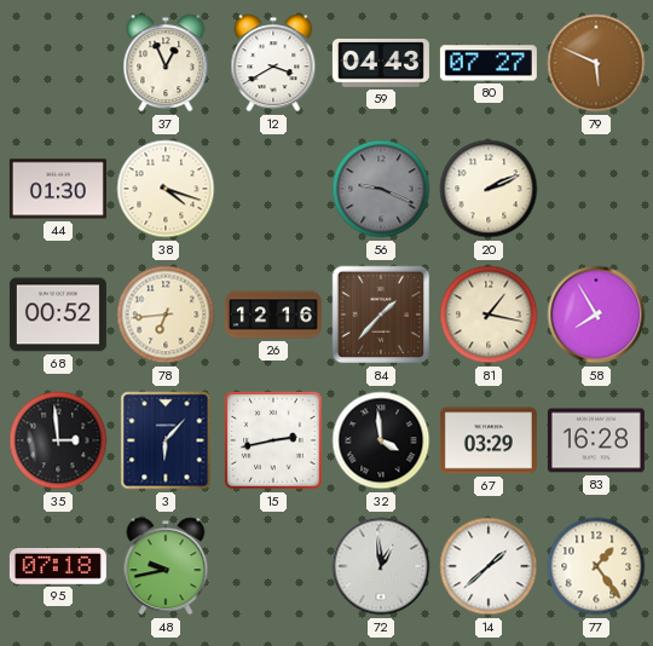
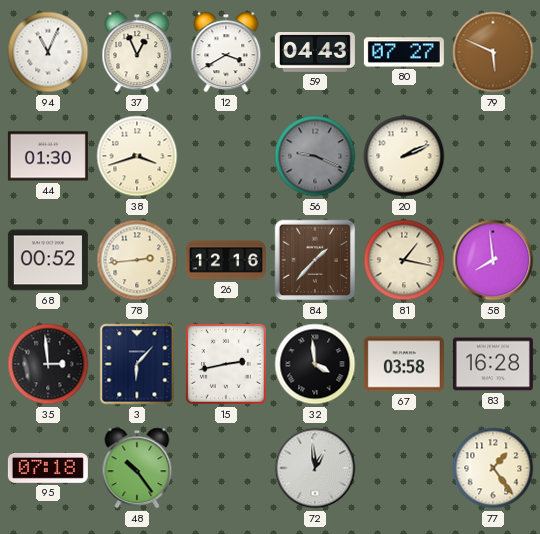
94: none -> 11:04 (48, 52)
38: 4:18 -> 3:42 (137, 156)
78: 6:44 -> 2:44 (137, 260)
58: 7:55 -> 7:59 (493, 260)
67: 03:29 -> 03:58 (404, 364)
48: 9:43 -> 10:24 (137, 468)
14: 1:38 -> none (489, 566)
